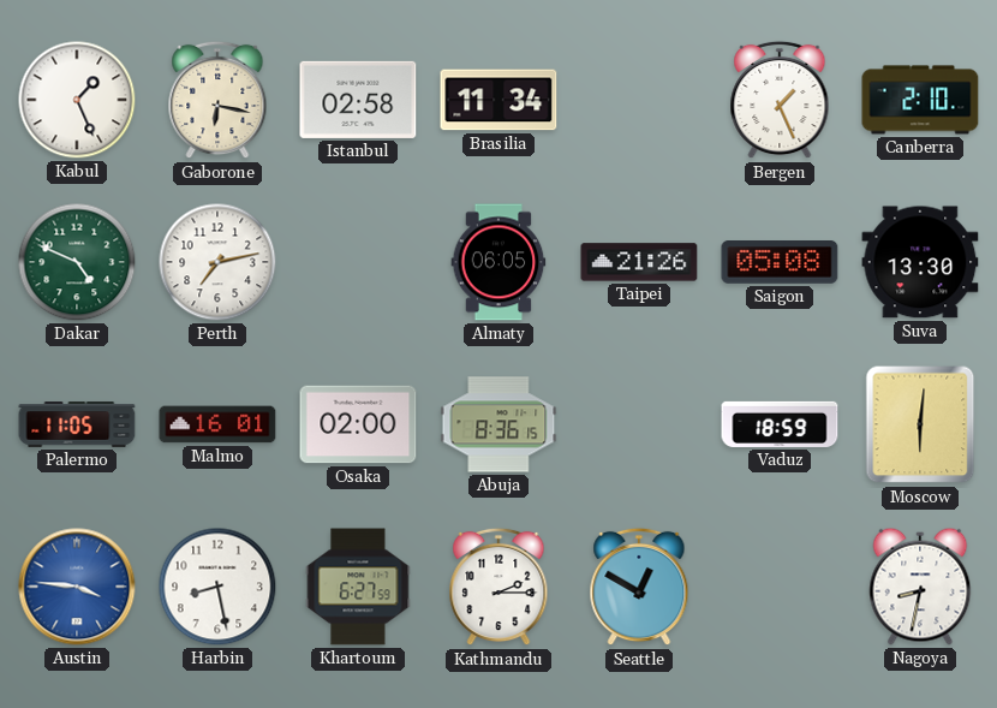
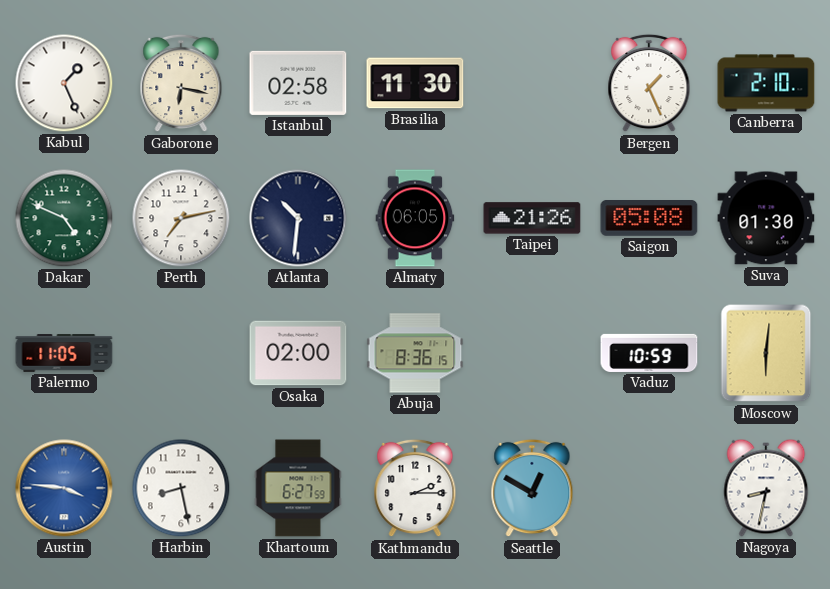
Brasilia: 11:34 -> 11:30 (415, 83)
Atlanta: none -> 10:31 (298, 218)
Suva: 13:30 -> 01:30 (766, 218)
Malmo: 16:01 -> none (217, 424)
Vaduz: 18:59 -> 10:59 (649, 353)
